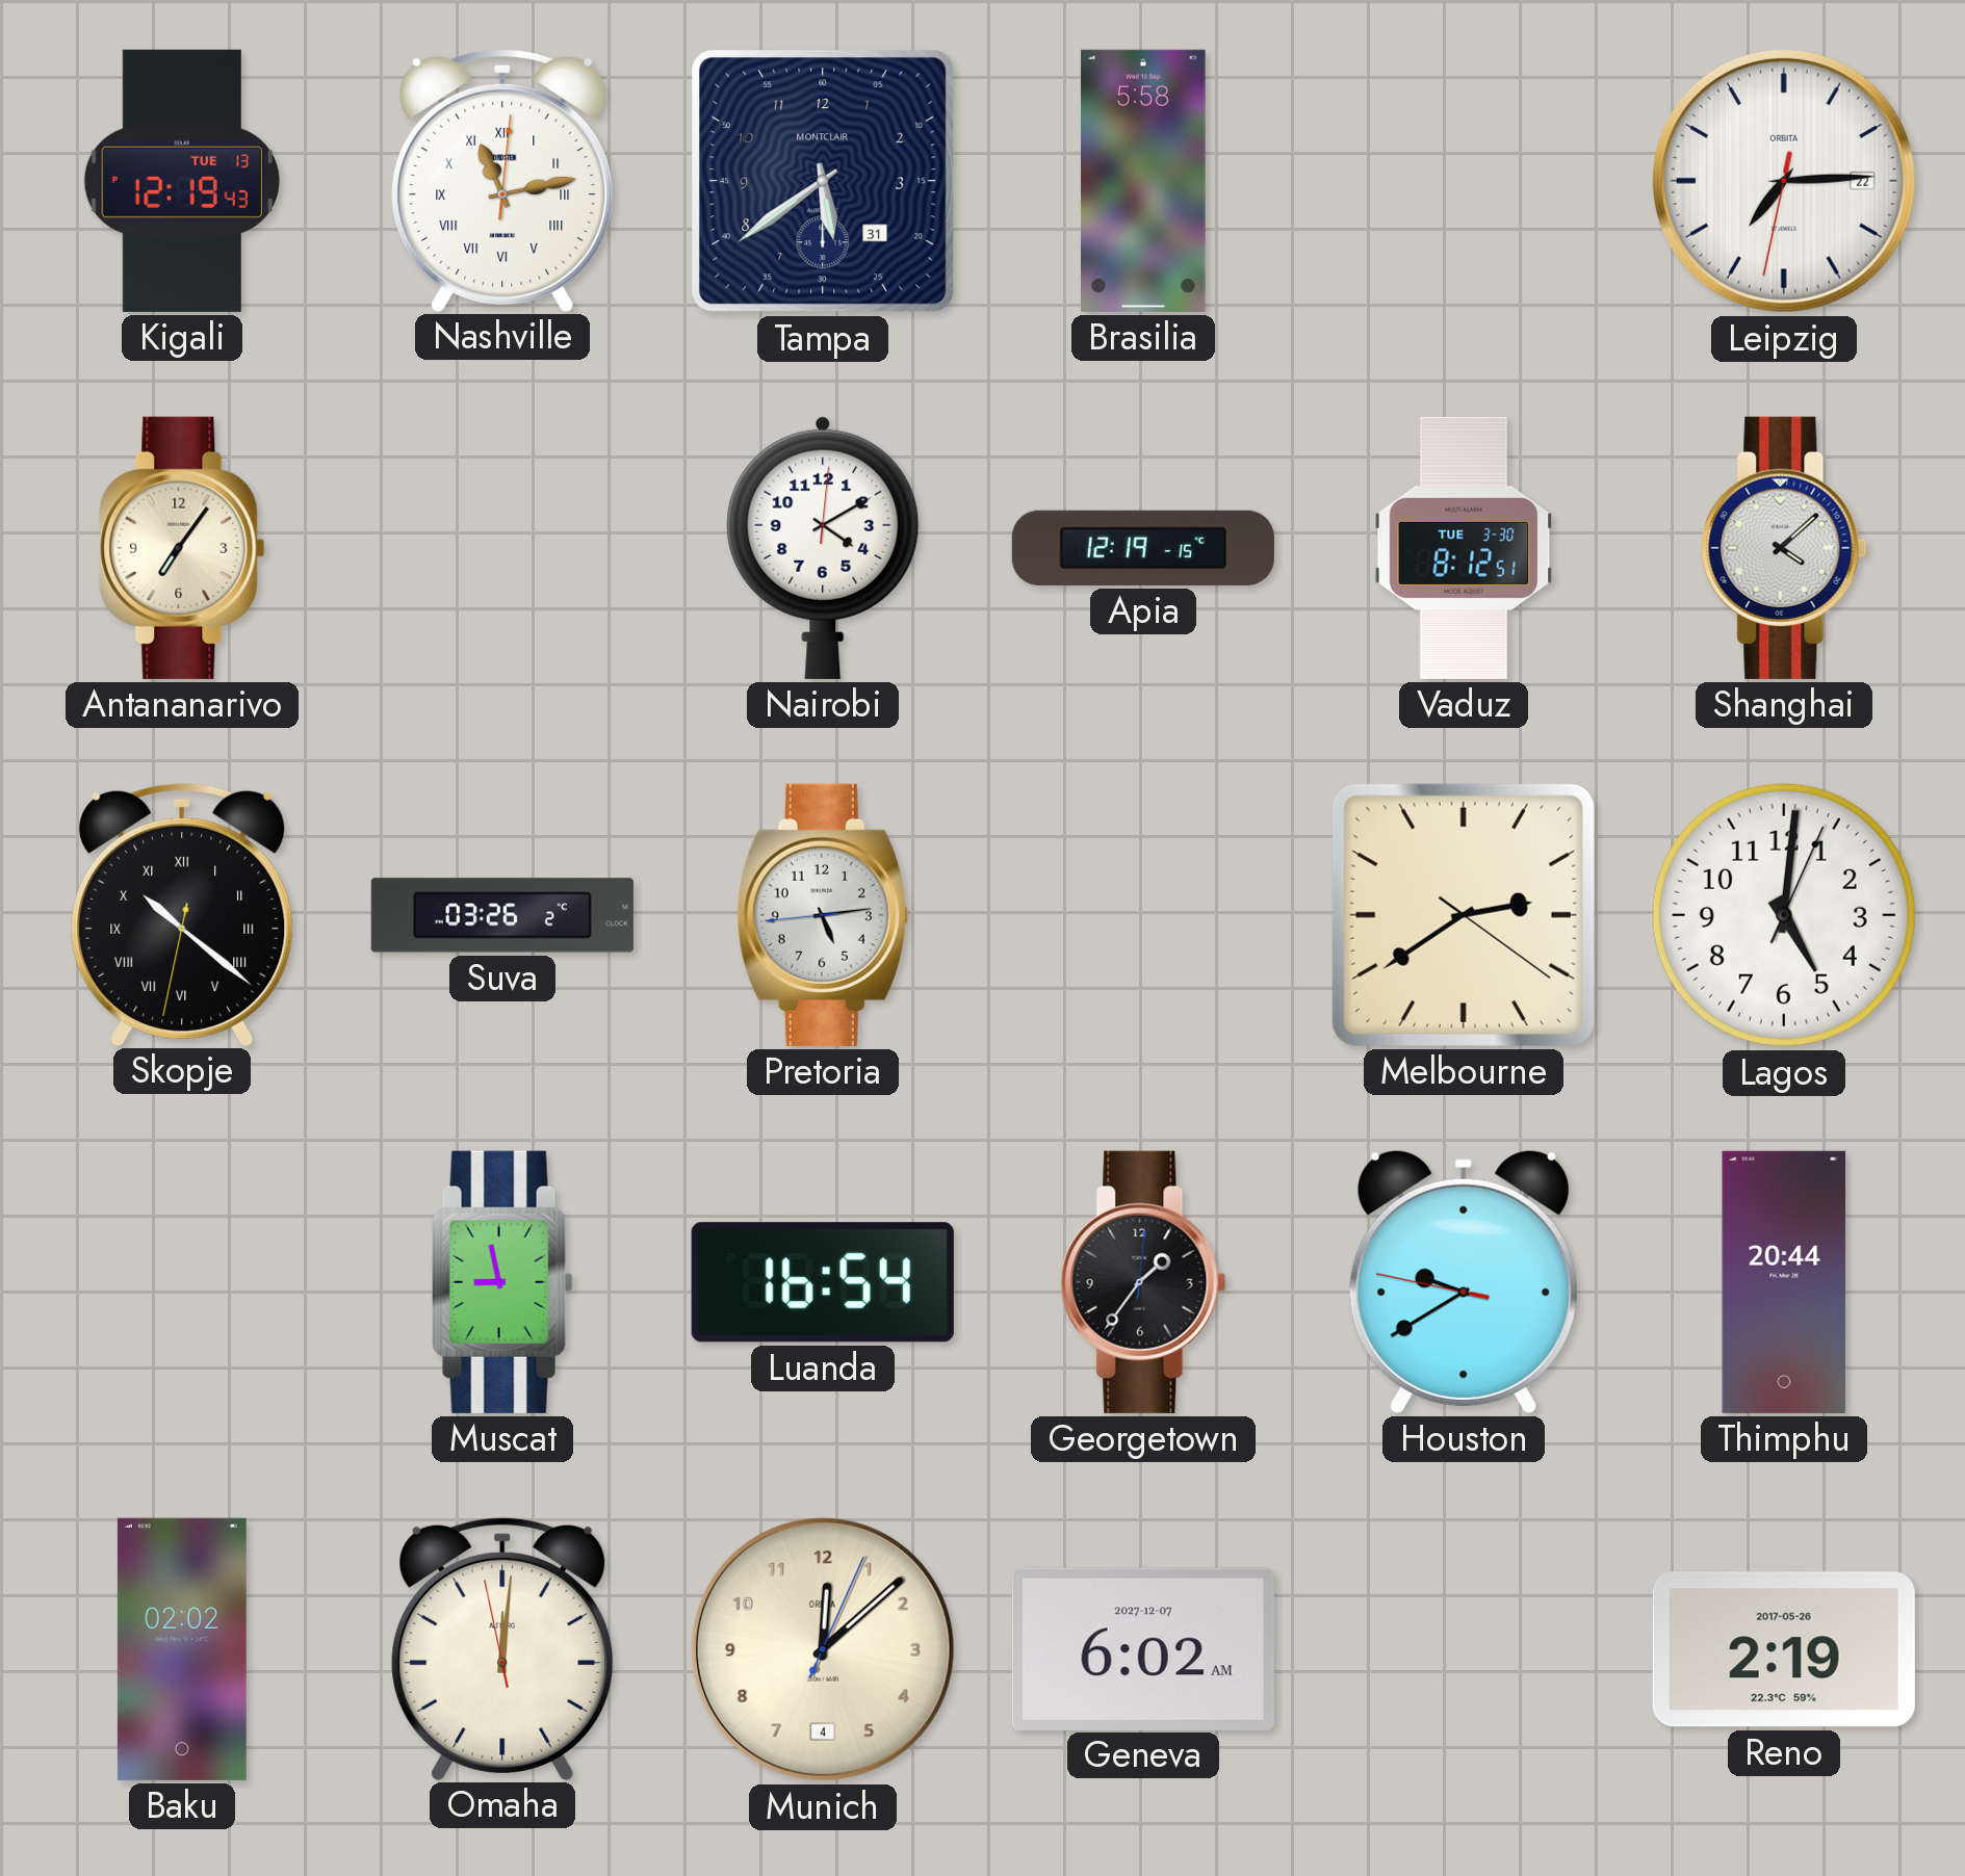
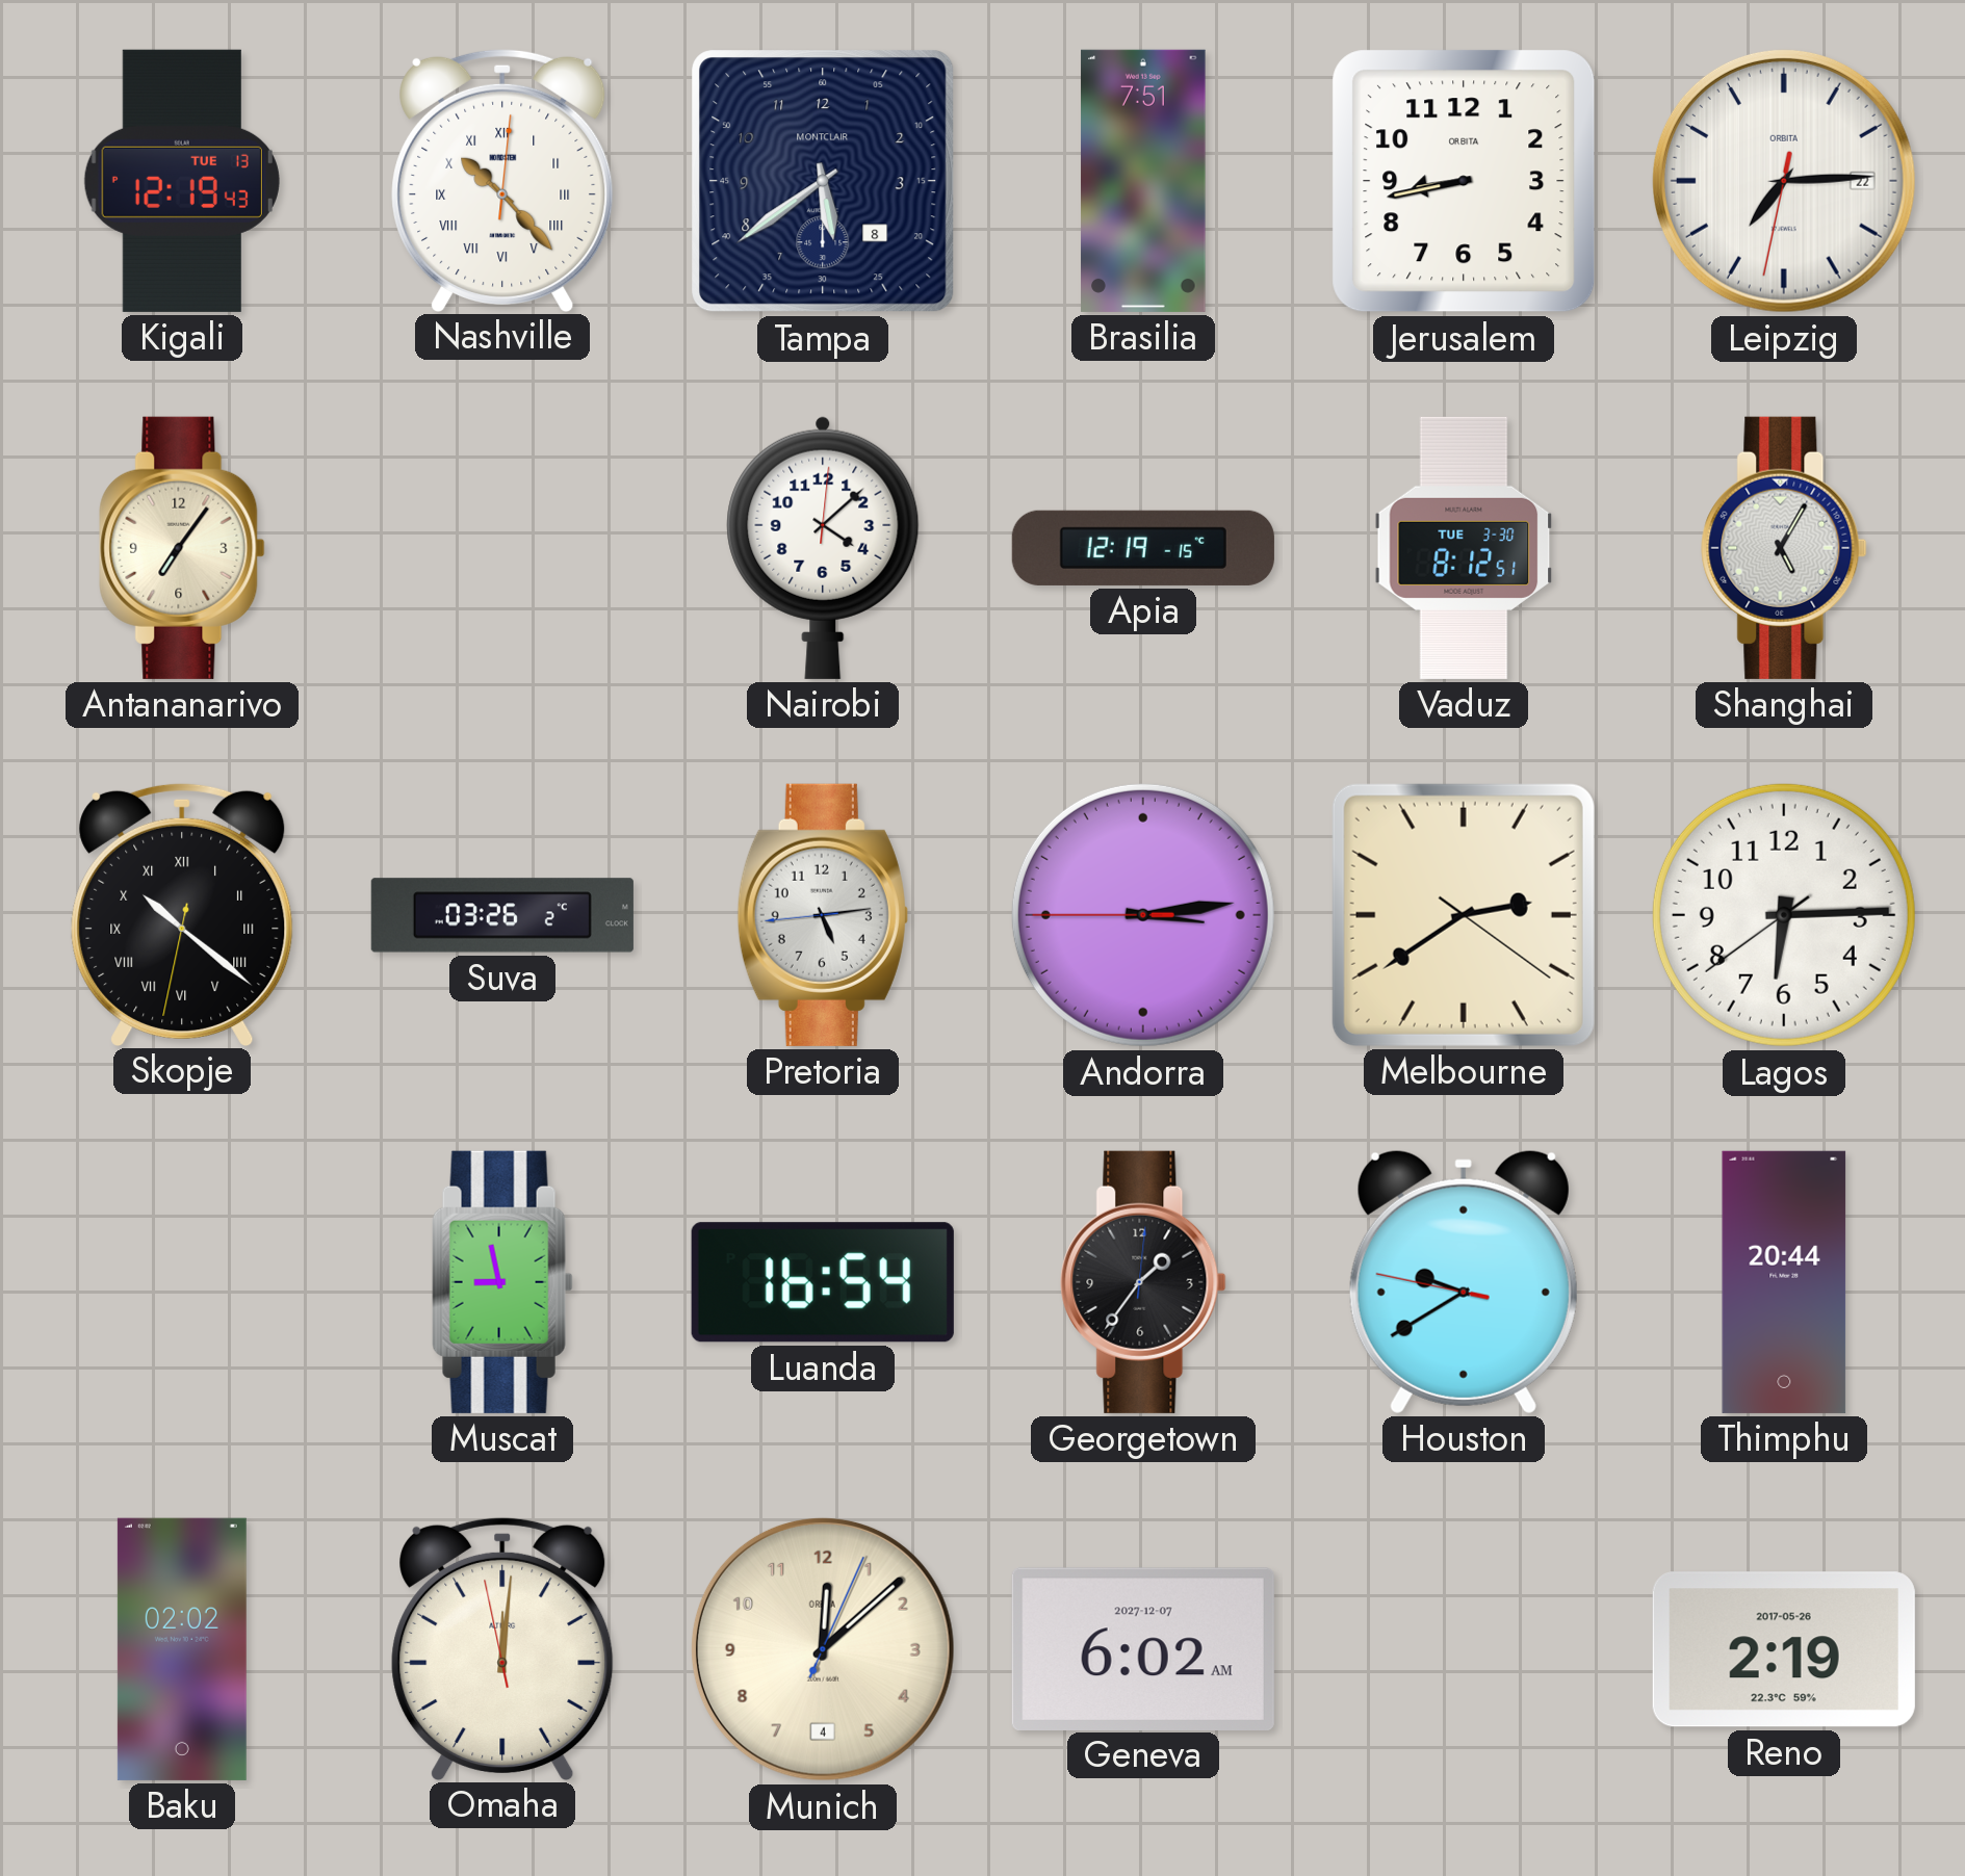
Nashville: 11:13 -> 10:23 (502, 180)
Tampa date: 31 -> 8 (823, 181)
Brasilia: 5:58 -> 7:51 (1143, 181)
Jerusalem: none -> 8:43 (1464, 181)
Nairobi: 4:10 -> 4:08 (823, 547)
Shanghai: 4:08 -> 5:05 (1784, 548)
Andorra: none -> 3:13 (1143, 915)
Lagos: 5:01 -> 6:14 (1784, 915)
